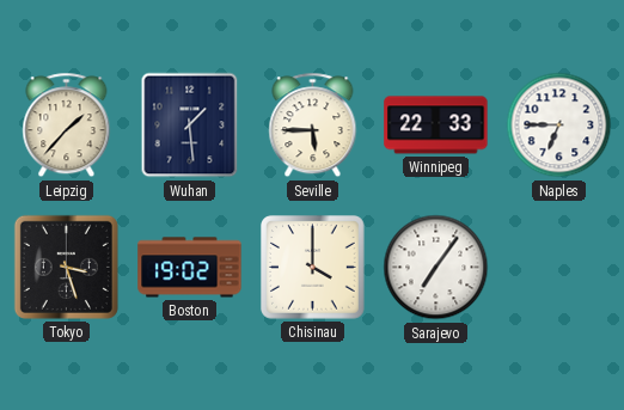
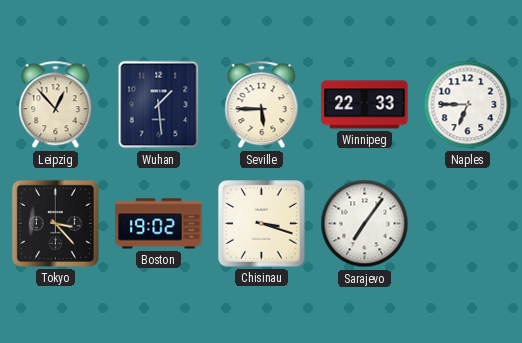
Leipzig: 1:37 -> 12:53 (56, 105)
Tokyo: 3:27 -> 3:23 (55, 223)
Chisinau: 4:00 -> 3:18 (262, 224)
